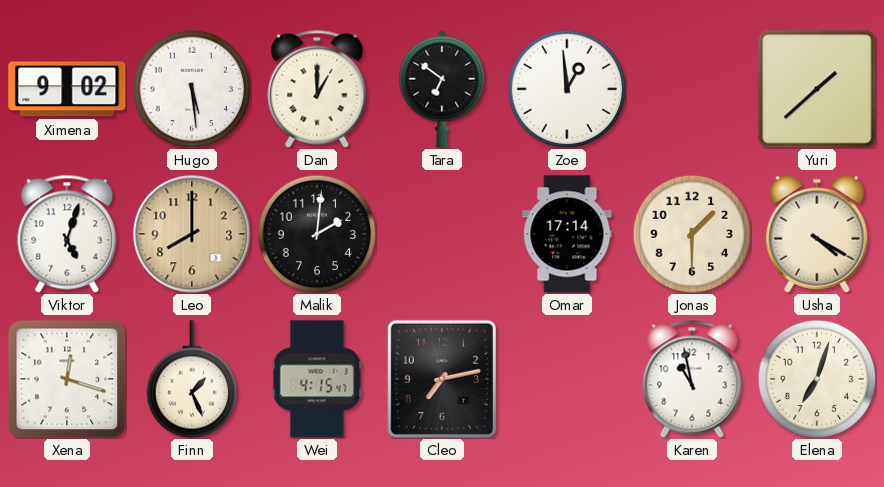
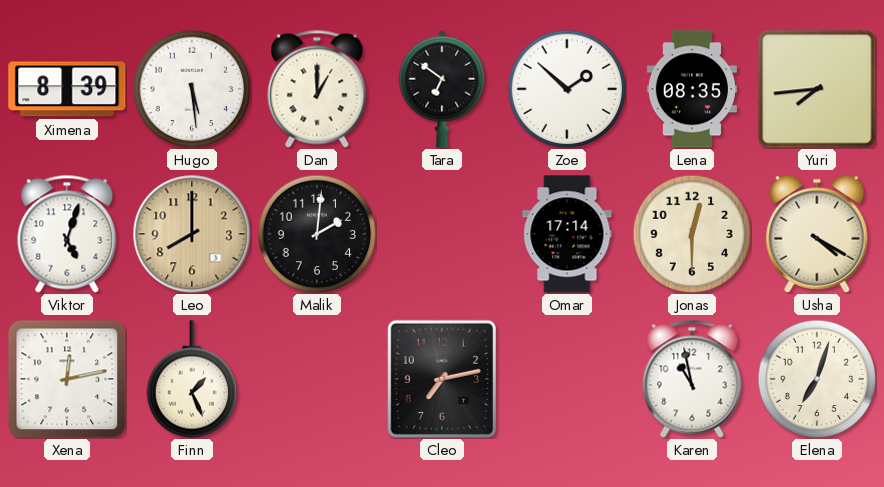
Ximena: 9:02 -> 8:39 (67, 89)
Zoe: 12:59 -> 1:52 (567, 89)
Lena: none -> 08:35 (692, 89)
Yuri: 1:38 -> 7:44 (817, 89)
Jonas: 1:30 -> 12:30 (692, 234)
Xena: 12:18 -> 12:13 (67, 379)
Wei: 4:15 -> none (317, 379)
